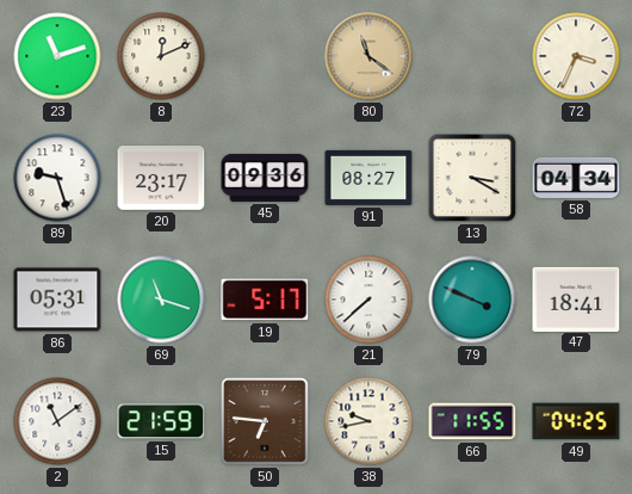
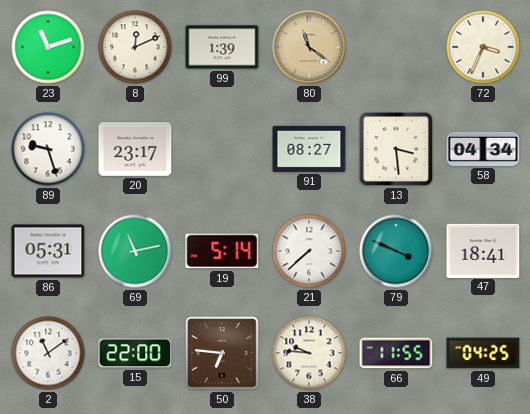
99: none -> 1:39 (222, 47)
45: 09:36 -> none (265, 178)
13: 3:20 -> 3:29 (396, 149)
69: 11:18 -> 11:13 (135, 251)
19: 5:17 -> 5:14 (222, 251)
15: 21:59 -> 22:00 (135, 353)
38: 9:43 -> 9:46 (309, 353)
